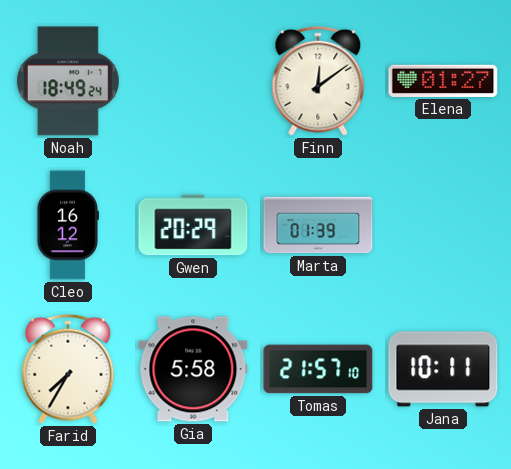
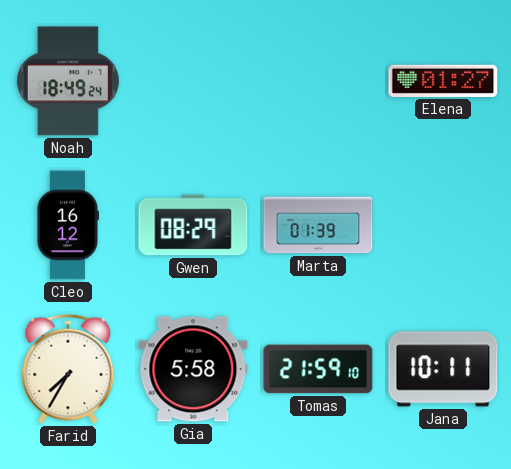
Finn: 12:09 -> none (318, 81)
Gwen: 20:29 -> 08:29 (193, 225)
Tomas: 21:57 -> 21:59 (318, 369)
